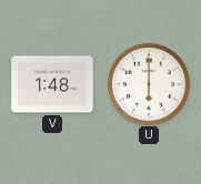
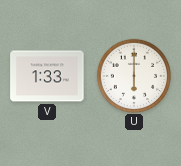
V: 1:48 -> 1:33 (47, 76)
